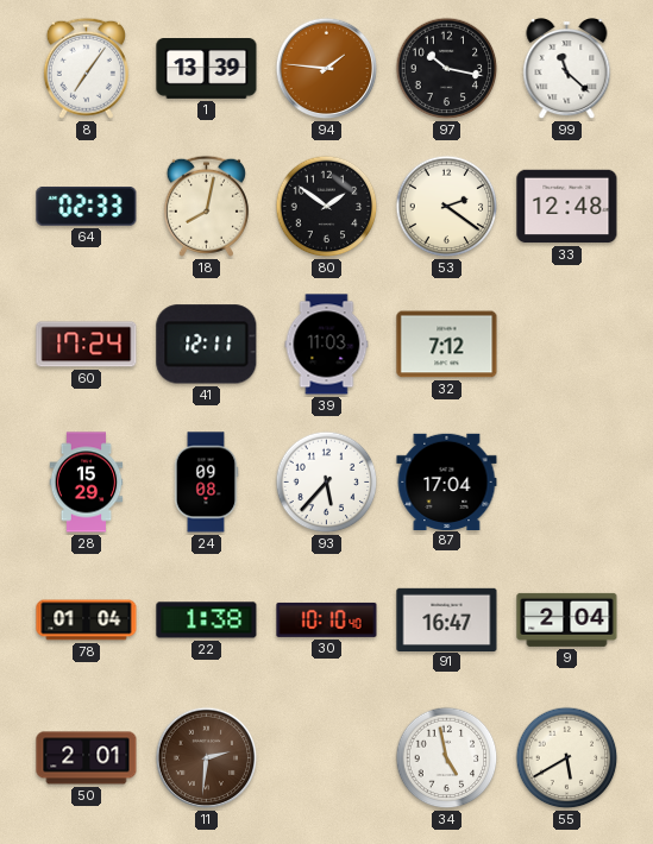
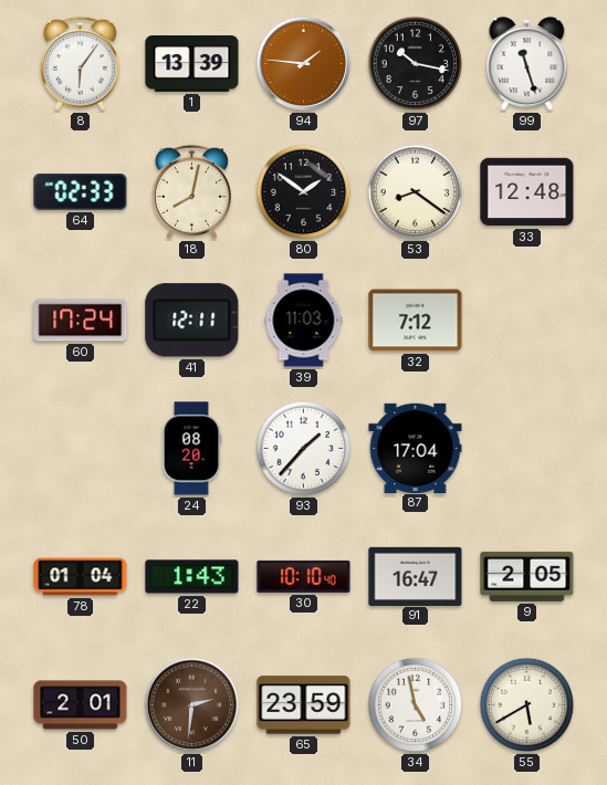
8: 7:06 -> 6:06 (80, 63)
99: 11:22 -> 11:27 (527, 65)
53: 2:21 -> 8:21 (416, 192)
28: 15:29 -> none (87, 483)
24: 09:08 -> 08:20 (191, 449)
93: 5:37 -> 1:37 (304, 449)
22: 1:38 -> 1:43 (192, 577)
9: 2:04 -> 2:05 (527, 576)
65: none -> 23:59 (304, 705)
